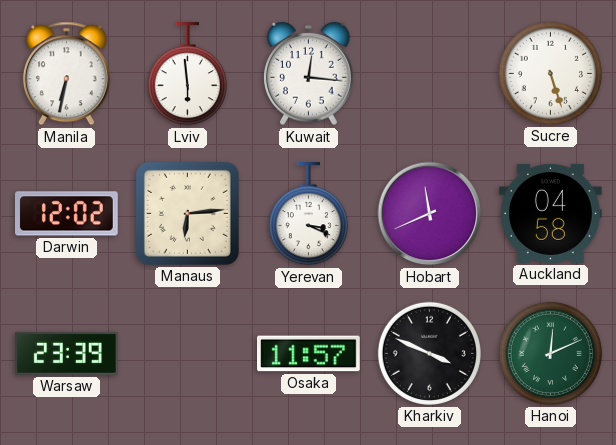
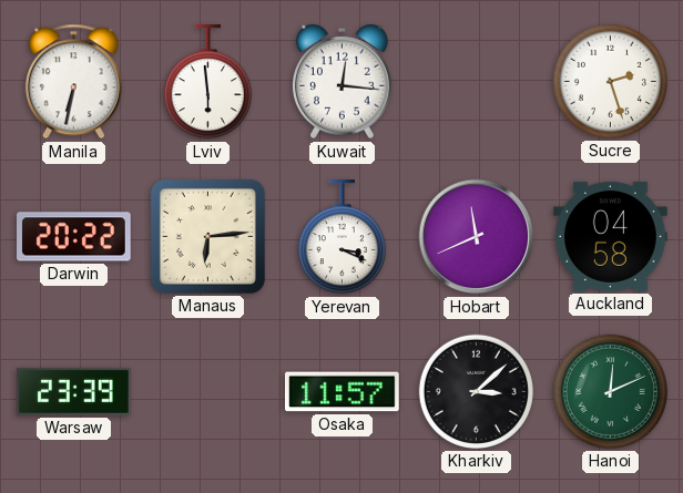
Sucre: 5:27 -> 2:27 (610, 81)
Darwin: 12:02 -> 20:22 (74, 237)
Kharkiv: 3:49 -> 3:08 (476, 391)
